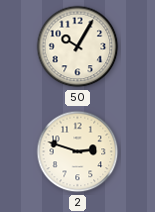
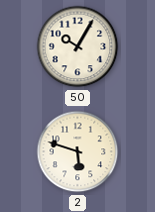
2: 2:48 -> 5:48 (78, 152)
